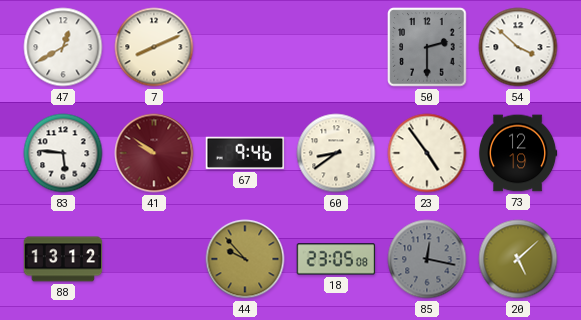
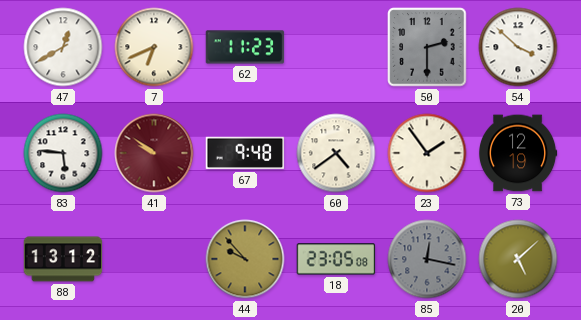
7: 8:11 -> 6:41 (154, 47)
62: none -> 11:23 (245, 47)
67: 9:46 -> 9:48 (245, 153)
60: 8:39 -> 4:39 (336, 153)
23: 4:54 -> 1:54 (427, 153)
